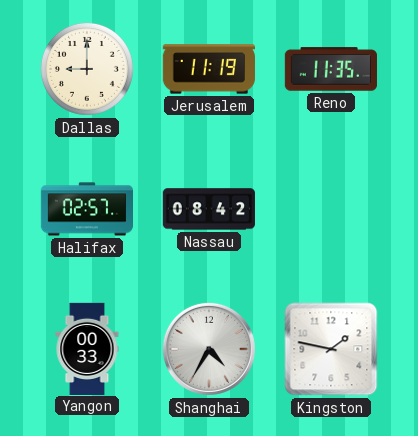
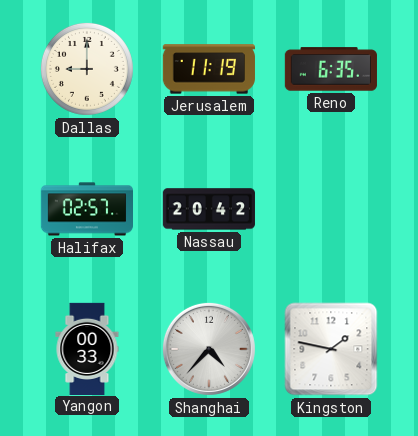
Reno: 11:35 -> 6:35 (331, 69)
Nassau: 08:42 -> 20:42 (209, 209)
Shanghai: 4:35 -> 4:37 (209, 349)
